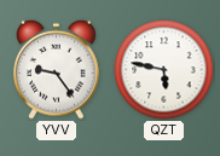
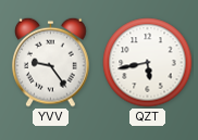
QZT: 5:47 -> 5:43 (148, 63)
